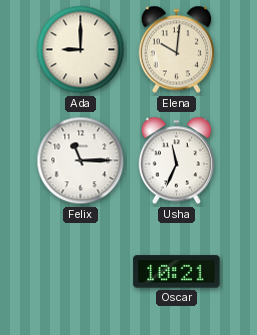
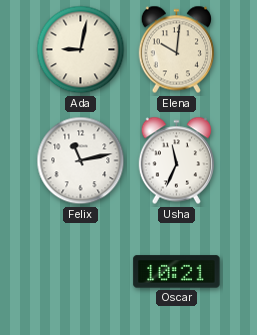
Ada: 9:00 -> 9:02 (81, 50)
Felix: 11:15 -> 11:13 (81, 161)
